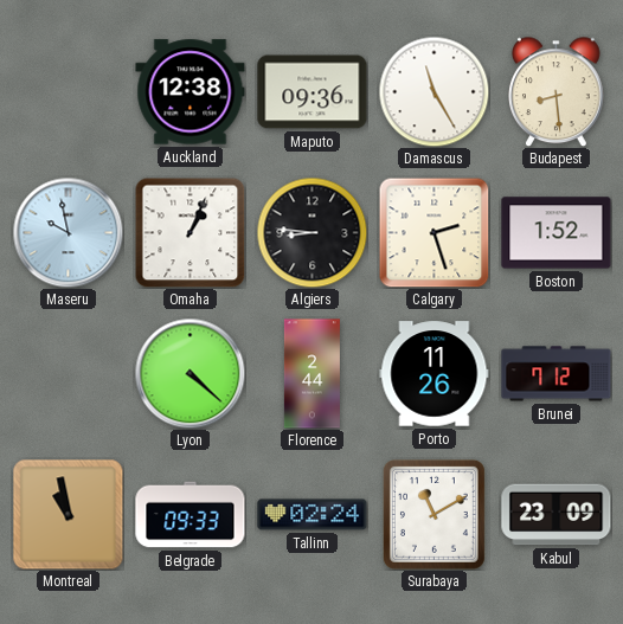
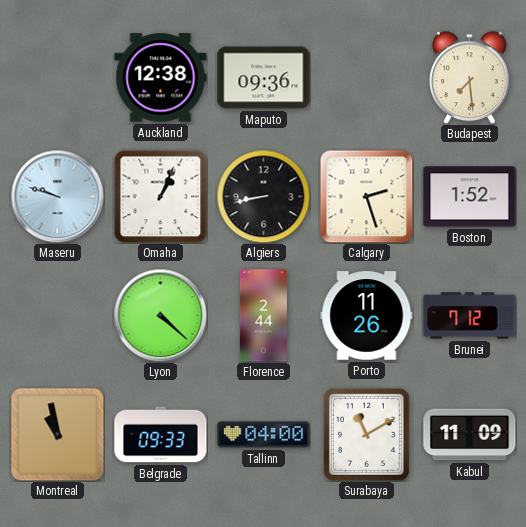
Damascus: 11:25 -> none (433, 91)
Budapest: 8:29 -> 7:29 (470, 77)
Maseru: 9:58 -> 9:48 (57, 196)
Algiers: 8:46 -> 8:43 (263, 196)
Tallinn: 02:24 -> 04:00 (264, 435)
Kabul: 23:09 -> 11:09 (470, 435)
